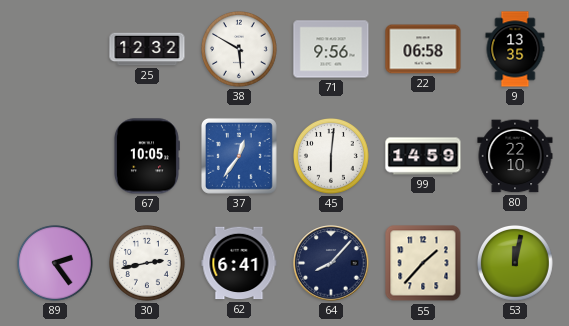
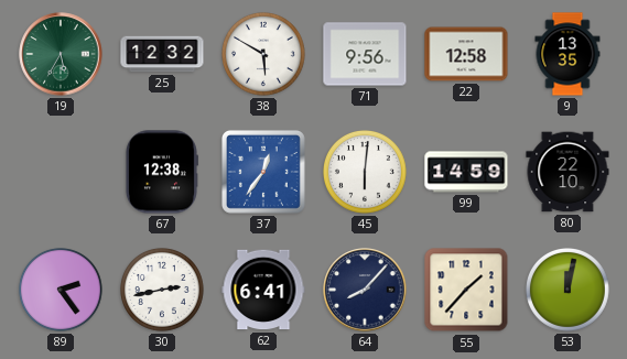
19: none -> 5:35 (61, 54)
22: 06:58 -> 12:58 (466, 54)
67: 10:05 -> 12:38 (161, 172)
